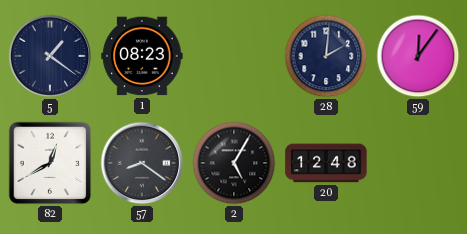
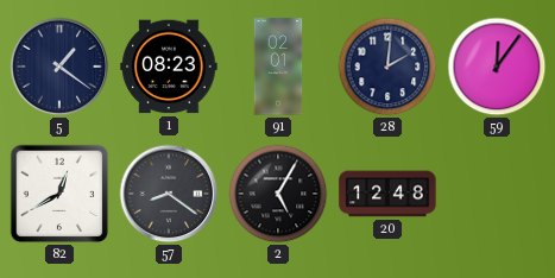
91: none -> 02:01 (278, 67)
